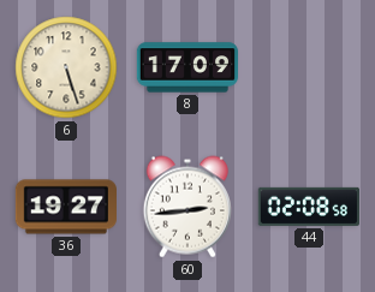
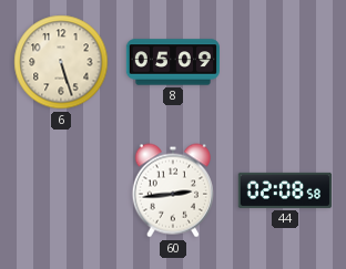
8: 17:09 -> 05:09 (173, 62)
36: 19:27 -> none (65, 207)
